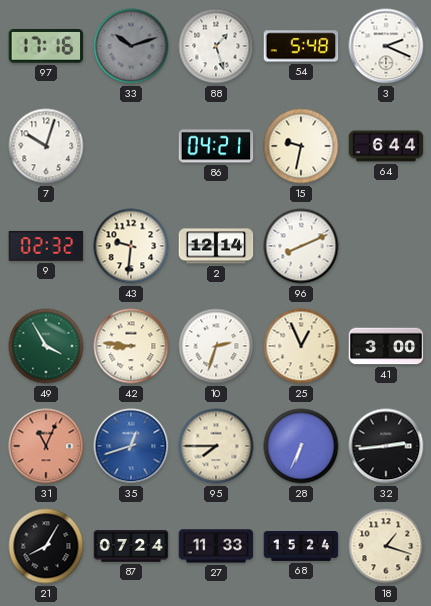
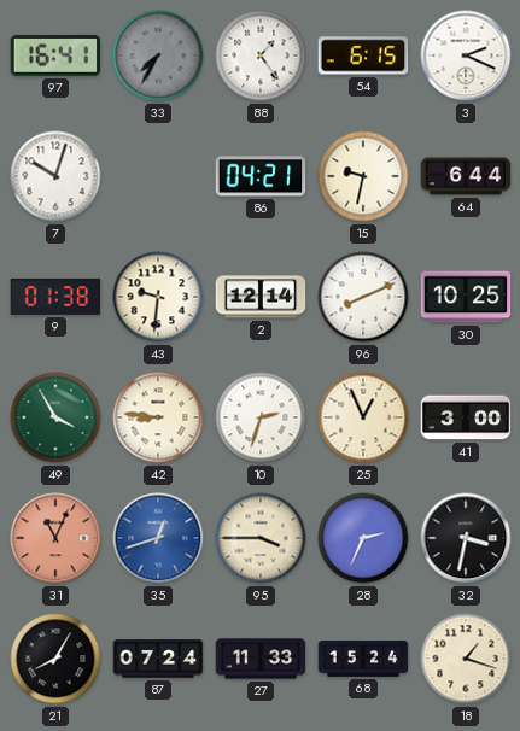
97: 17:16 -> 16:41 (55, 55)
33: 10:12 -> 7:35 (158, 55)
88: 1:27 -> 1:24 (261, 55)
54: 5:48 -> 6:15 (363, 55)
9: 02:32 -> 01:38 (55, 297)
30: none -> 10:25 (466, 297)
95: 7:45 -> 3:45 (261, 538)
28: 6:34 -> 2:34 (363, 538)
32: 2:44 -> 3:32 (466, 538)
